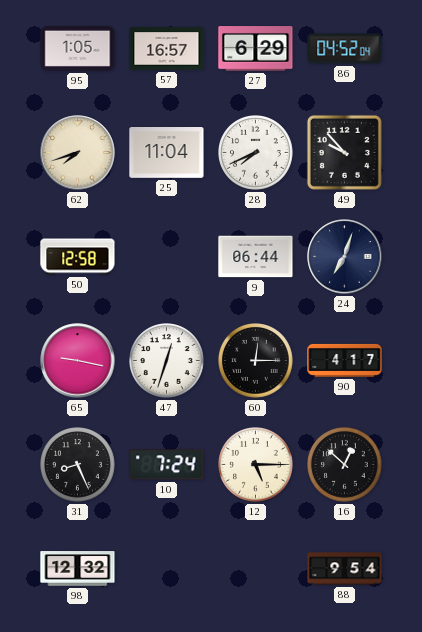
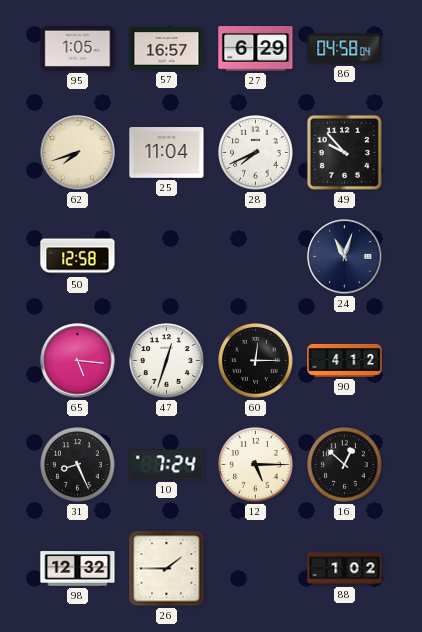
86: 04:52 -> 04:58 (345, 49)
9: 06:44 -> none (256, 257)
24: 7:03 -> 11:03 (345, 257)
65: 9:17 -> 5:16 (78, 361)
90: 4:17 -> 4:12 (345, 360)
26: none -> 1:45 (167, 569)
88: 9:54 -> 1:02 (345, 569)
